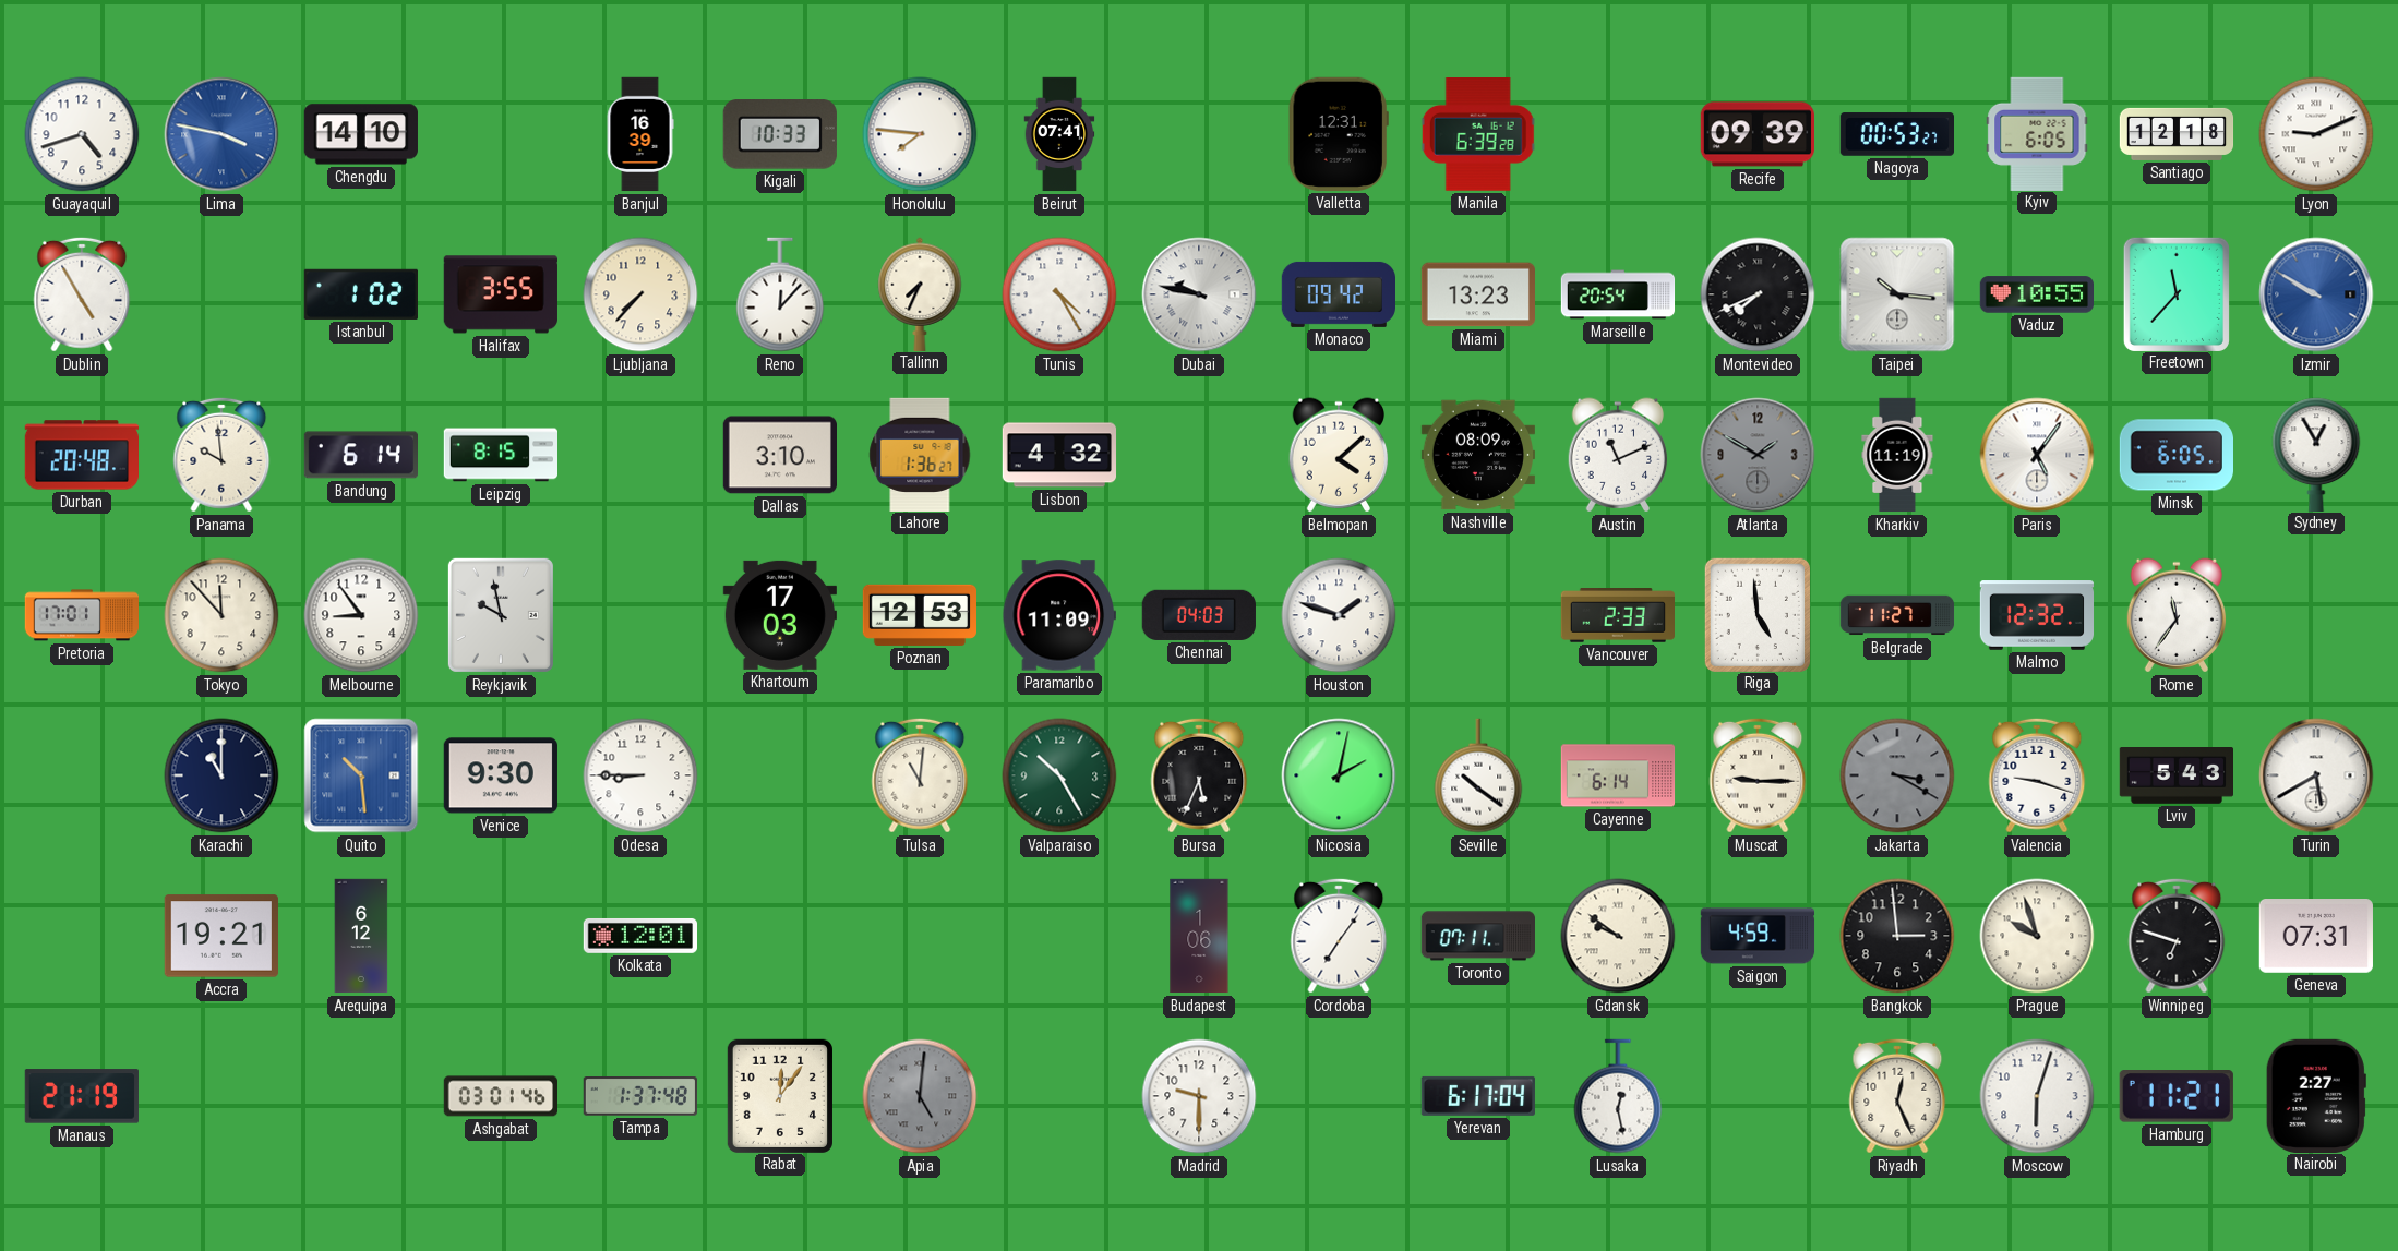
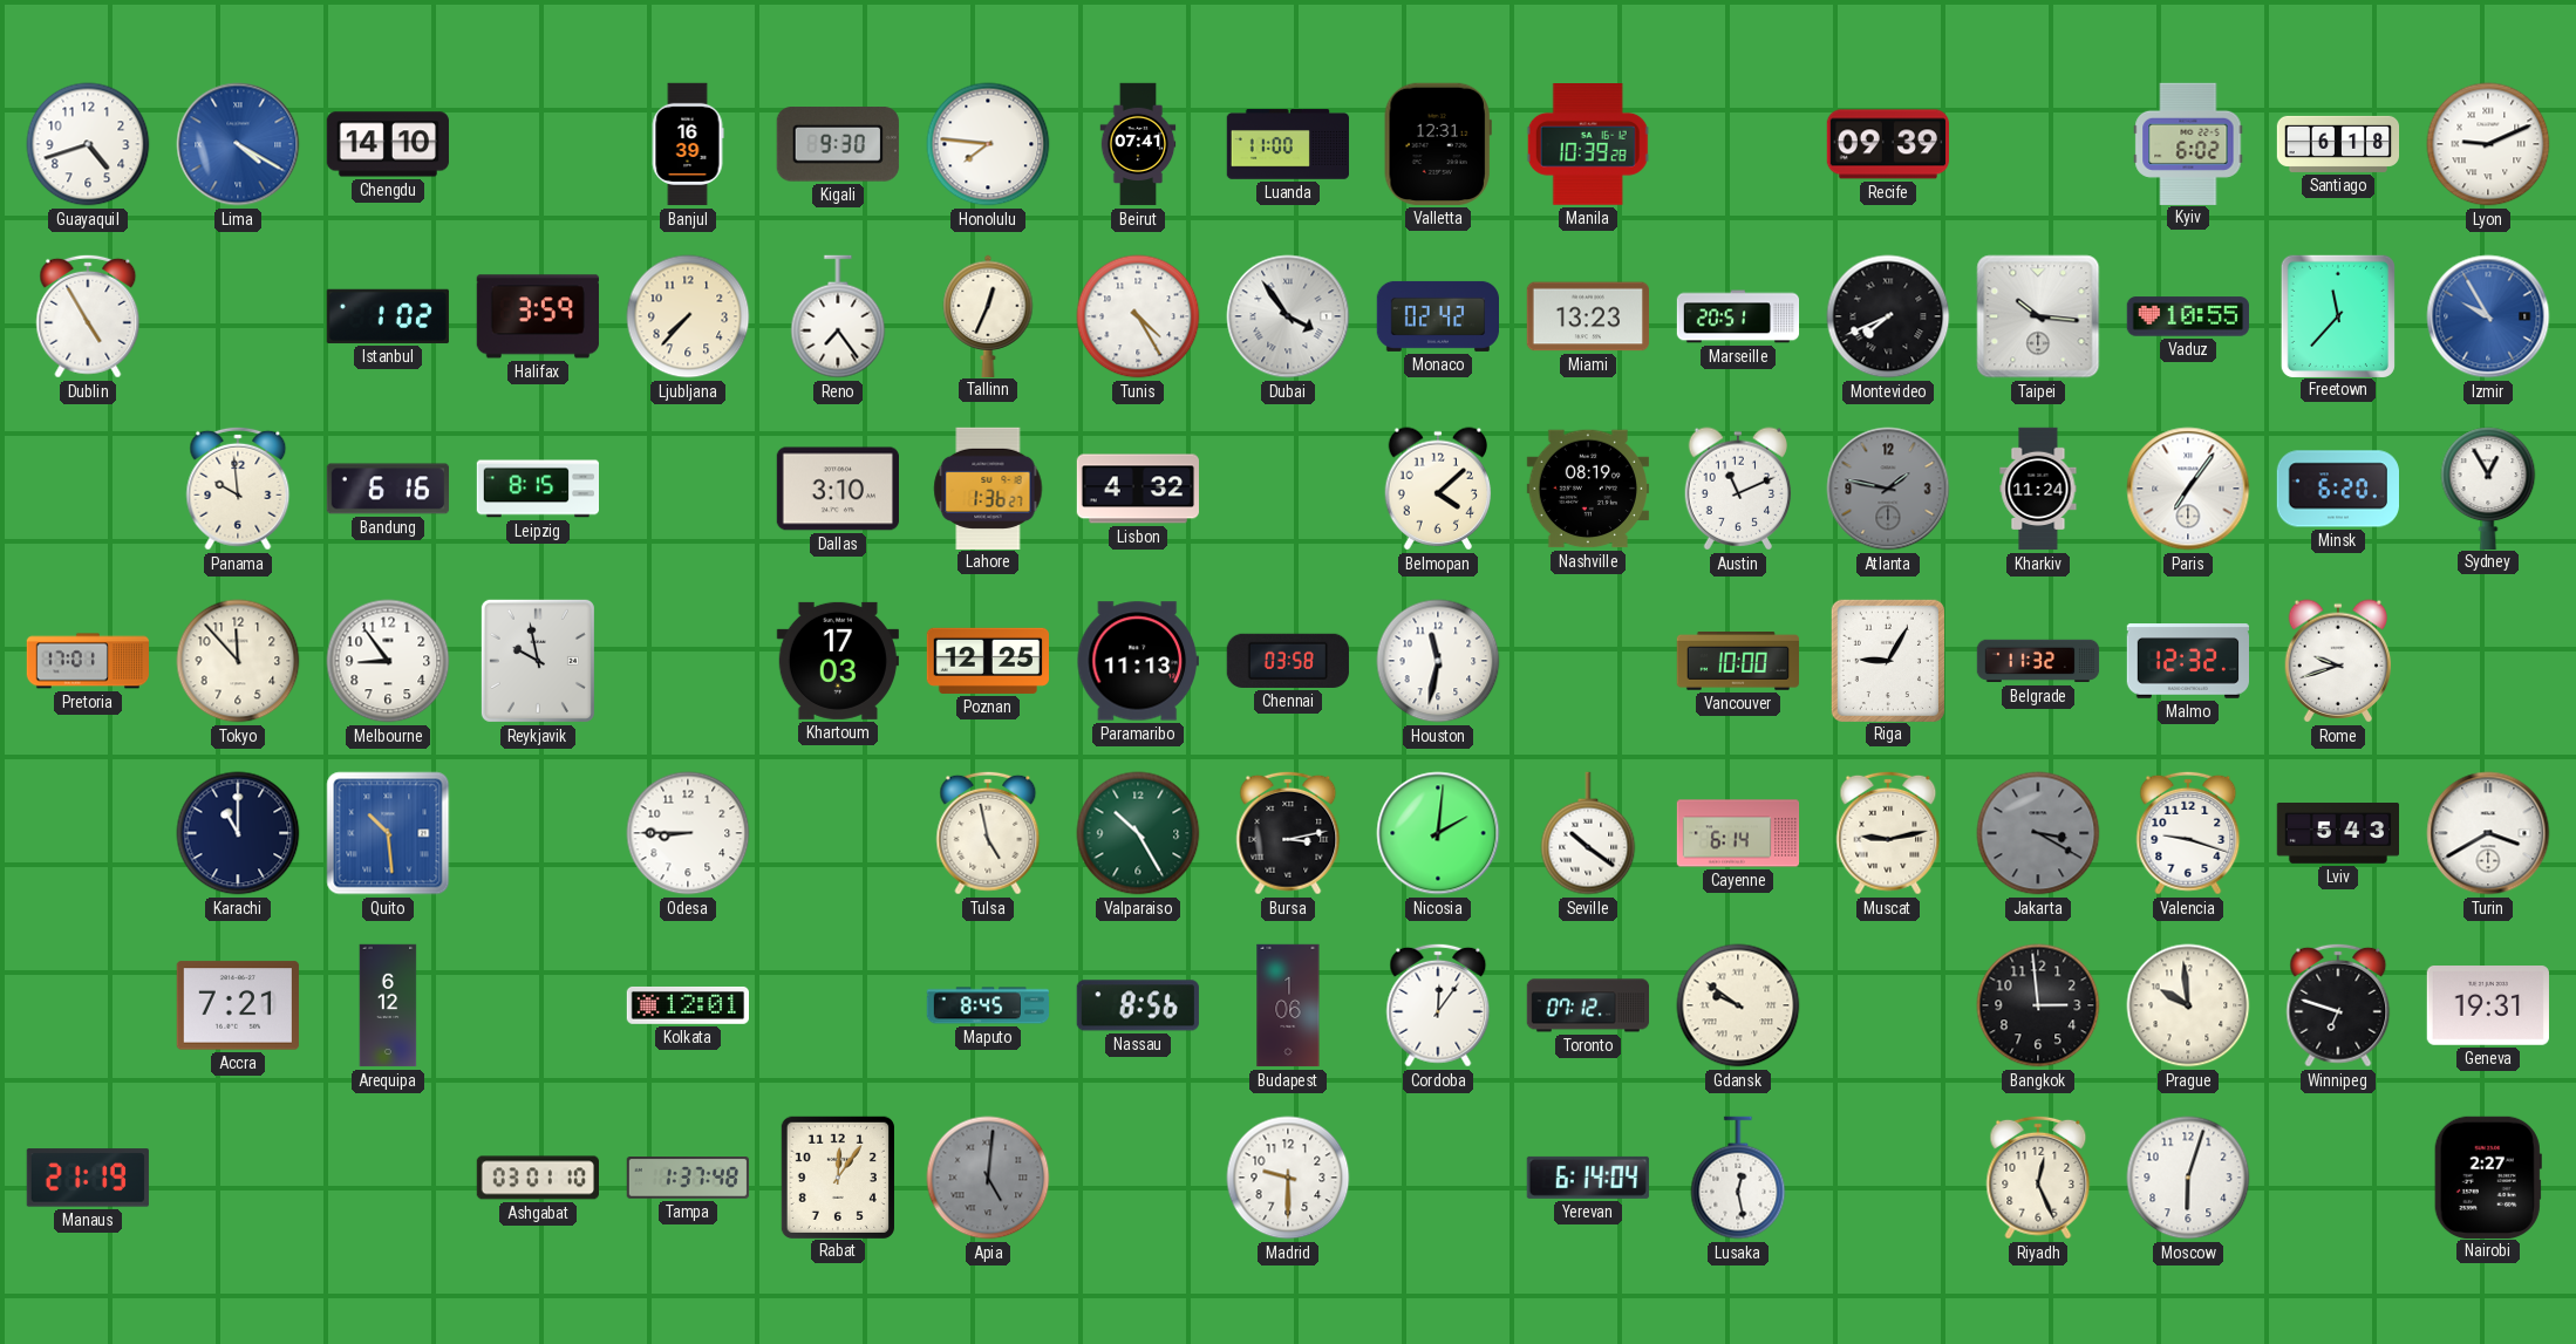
Lima: 3:47 -> 4:20 (238, 144)
Kigali: 10:33 -> 9:30 (838, 144)
Luanda: none -> 11:00 (1287, 144)
Manila: 6:39 -> 10:39 (1588, 145)
Nagoya: 00:53 -> none (1896, 134)
Kyiv: 6:05 -> 6:02 (2188, 143)
Santiago: 12:18 -> 6:18 (2338, 144)
Halifax: 3:55 -> 3:59 (538, 316)
Reno: 12:07 -> 7:24 (838, 316)
Tallinn: 7:34 -> 12:34 (988, 315)
Dubai: 9:47 -> 3:54 (1288, 316)
Monaco: 09:42 -> 02:42 (1437, 316)
Marseille: 20:54 -> 20:51 (1738, 316)
Izmir: 9:50 -> 9:55 (2488, 316)
Durban: 20:48 -> none (81, 455)
Bandung: 6:14 -> 6:16 (387, 489)
Nashville: 08:09 -> 08:19 (1587, 489)
Atlanta: 1:50 -> 1:47 (1888, 489)
Kharkiv: 11:19 -> 11:24 (2038, 489)
Paris: 5:06 -> 7:06 (2188, 489)
Minsk: 6:05 -> 6:20 (2337, 489)
Poznan: 12:53 -> 12:25 (987, 661)
Paramaribo: 11:09 -> 11:13 (1138, 661)
Chennai: 04:03 -> 03:58 (1288, 661)
Houston: 1:48 -> 11:32 (1438, 661)
Vancouver: 2:33 -> 10:00 (1737, 662)
Riga: 4:59 -> 9:05 (1888, 660)
Belgrade: 11:27 -> 11:32 (2038, 661)
Rome: 11:36 -> 9:42 (2338, 661)
Venice: 9:30 -> none (501, 775)
Tulsa: 11:01 -> 4:58 (988, 833)
Bursa: 5:34 -> 3:13 (1288, 833)
Nicosia: 2:02 -> 2:01 (1438, 833)
Muscat: 9:15 -> 9:13 (1888, 833)
Turin: 5:40 -> 3:40 (2488, 833)
Accra: 19:21 -> 7:21 (238, 1005)
Maputo: none -> 8:45 (988, 1005)
Nassau: none -> 8:56 (1138, 1005)
Cordoba: 7:06 -> 12:06 (1438, 1005)
Toronto: 07:11 -> 07:12 (1587, 1005)
Saigon: 4:59 -> none (1758, 936)
Prague: 9:57 -> 9:59 (2188, 1005)
Geneva: 07:31 -> 19:31 (2488, 1007)
Ashgabat: 03:01:46 -> 03:01:10 (537, 1178)
Yerevan: 6:17 -> 6:14 (1588, 1178)
Hamburg: 11:21 -> none (2177, 1097)
